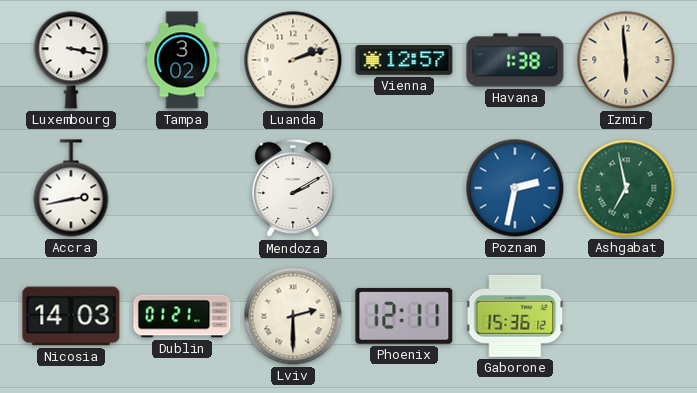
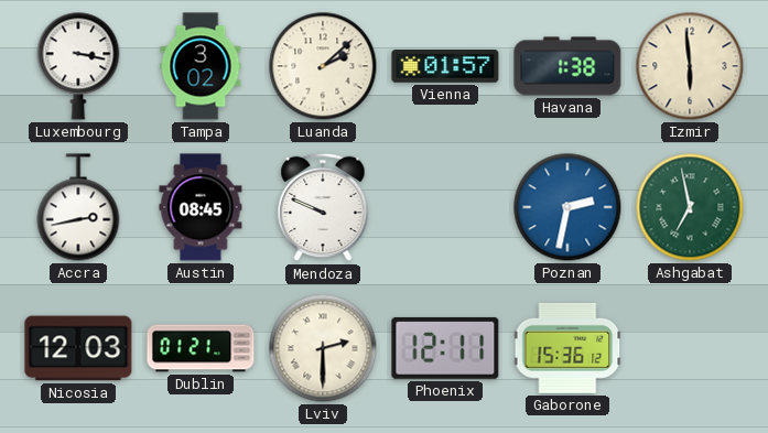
Luanda: 2:12 -> 2:08 (323, 66)
Vienna: 12:57 -> 01:57 (445, 67)
Austin: none -> 08:45 (201, 207)
Mendoza: 2:10 -> 9:49 (323, 207)
Nicosia: 14:03 -> 12:03 (78, 348)
